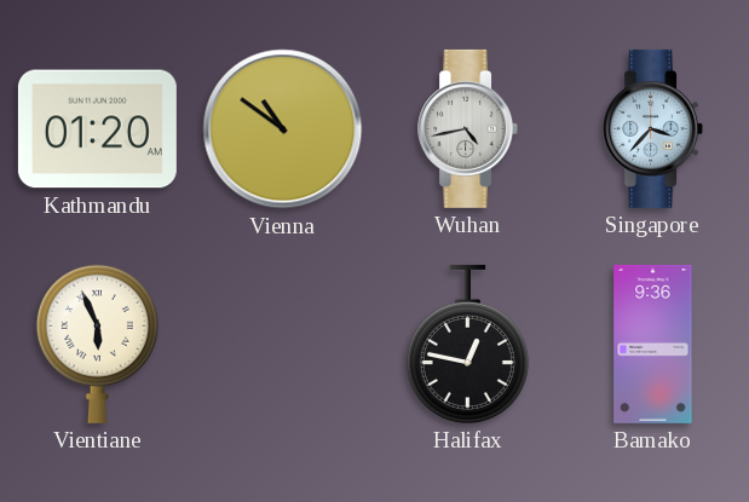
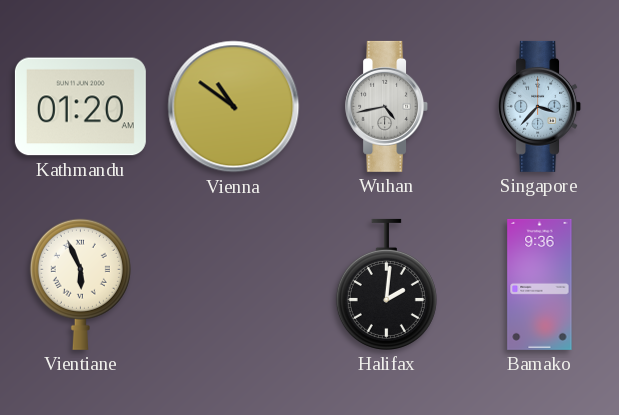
Halifax: 12:47 -> 2:01 (386, 284)
